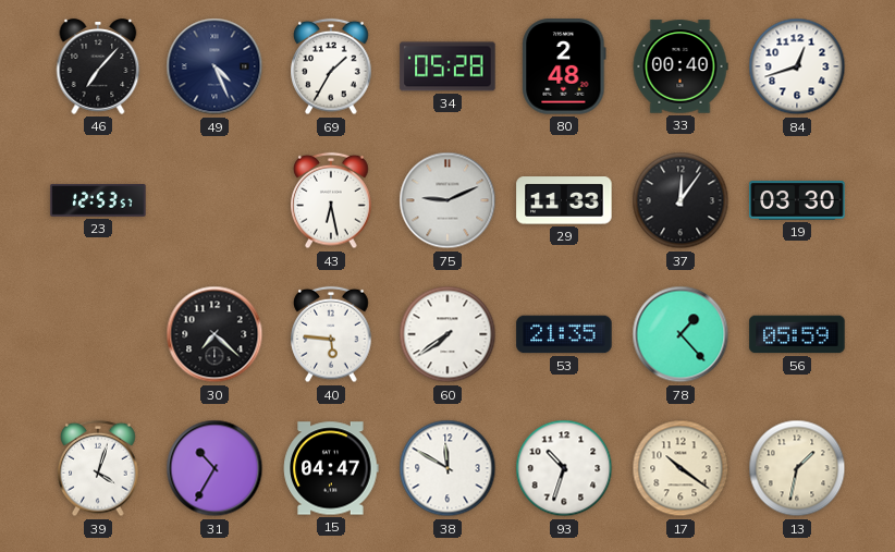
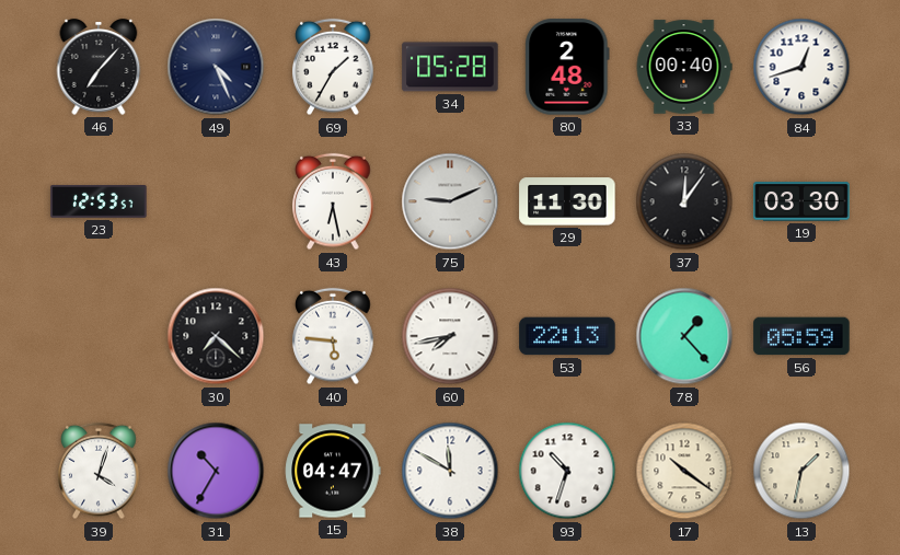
29: 11:33 -> 11:30 (567, 201)
60: 7:39 -> 7:43 (450, 336)
53: 21:35 -> 22:13 (567, 336)
